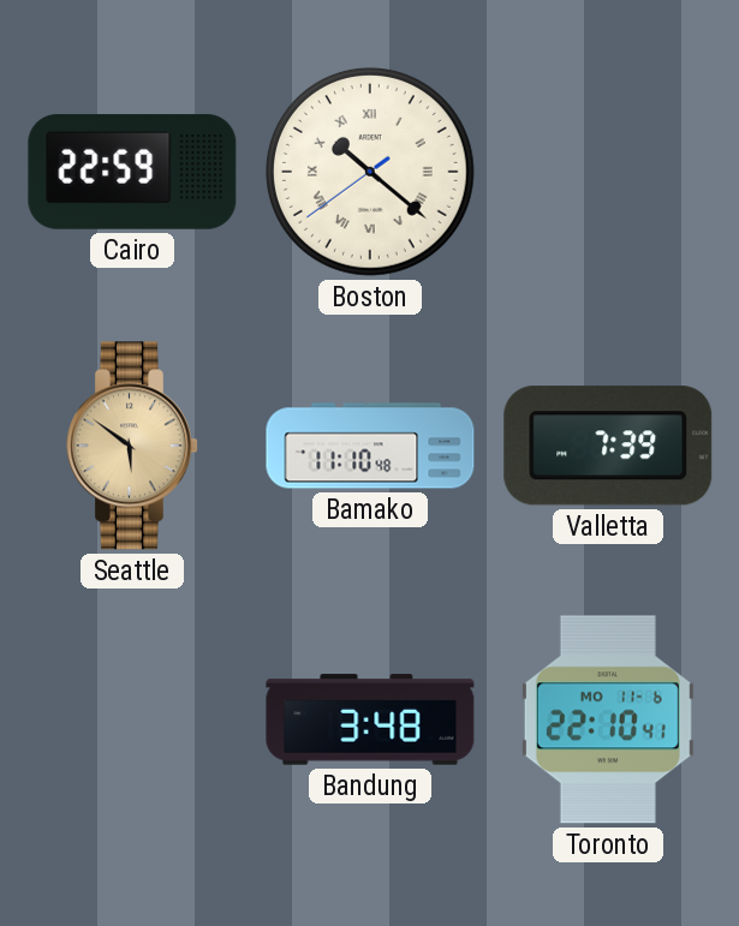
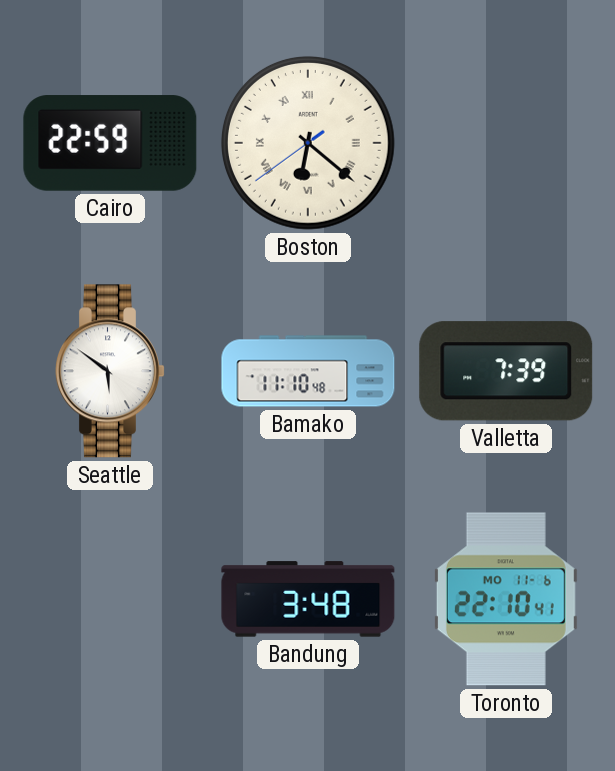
Boston: 10:21 -> 6:21 (308, 143)
Seattle dial: champagne -> white (111, 371)
